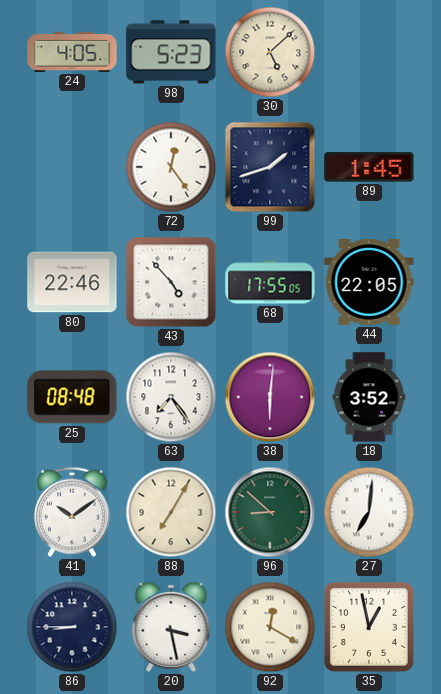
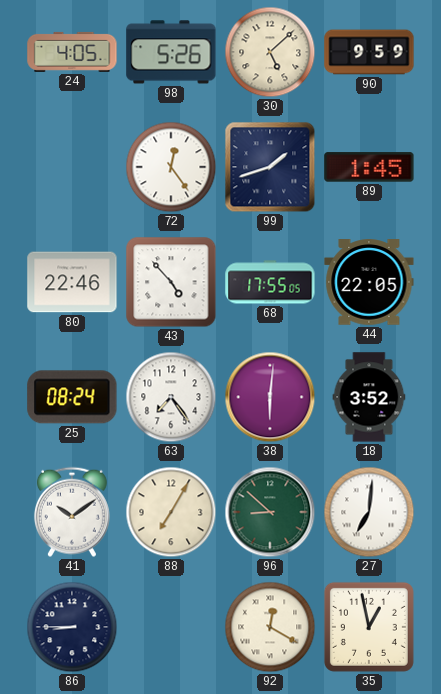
98: 5:23 -> 5:26 (171, 52)
90: none -> 9:59 (369, 52)
25: 08:48 -> 08:24 (72, 397)
20: 3:28 -> none (171, 627)
